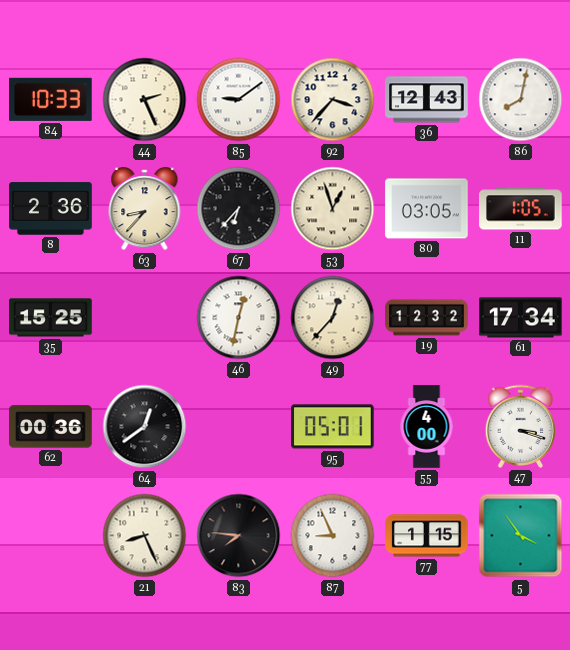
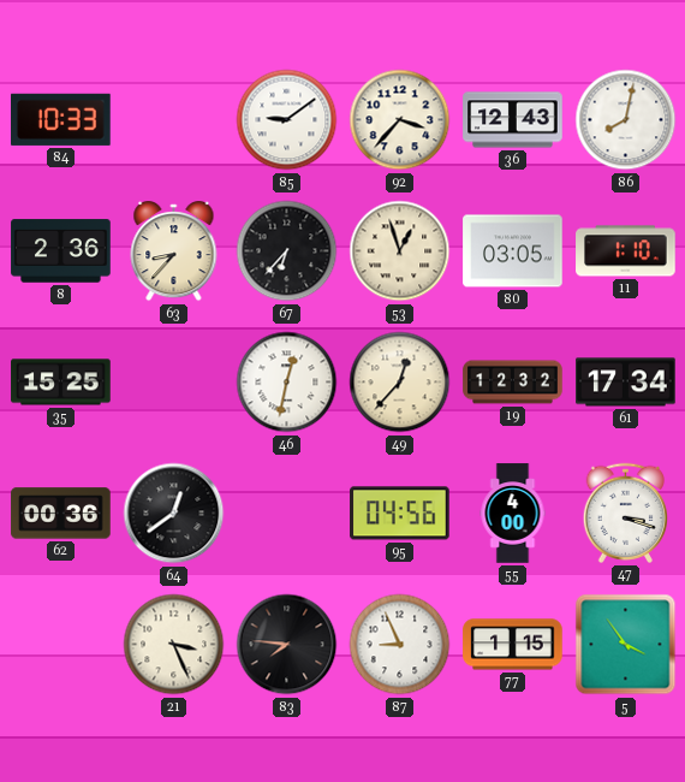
44: 2:26 -> none (145, 100)
11: 1:05 -> 1:10 (626, 251)
95: 05:01 -> 04:56 (400, 514)
21: 8:26 -> 3:26 (174, 645)
